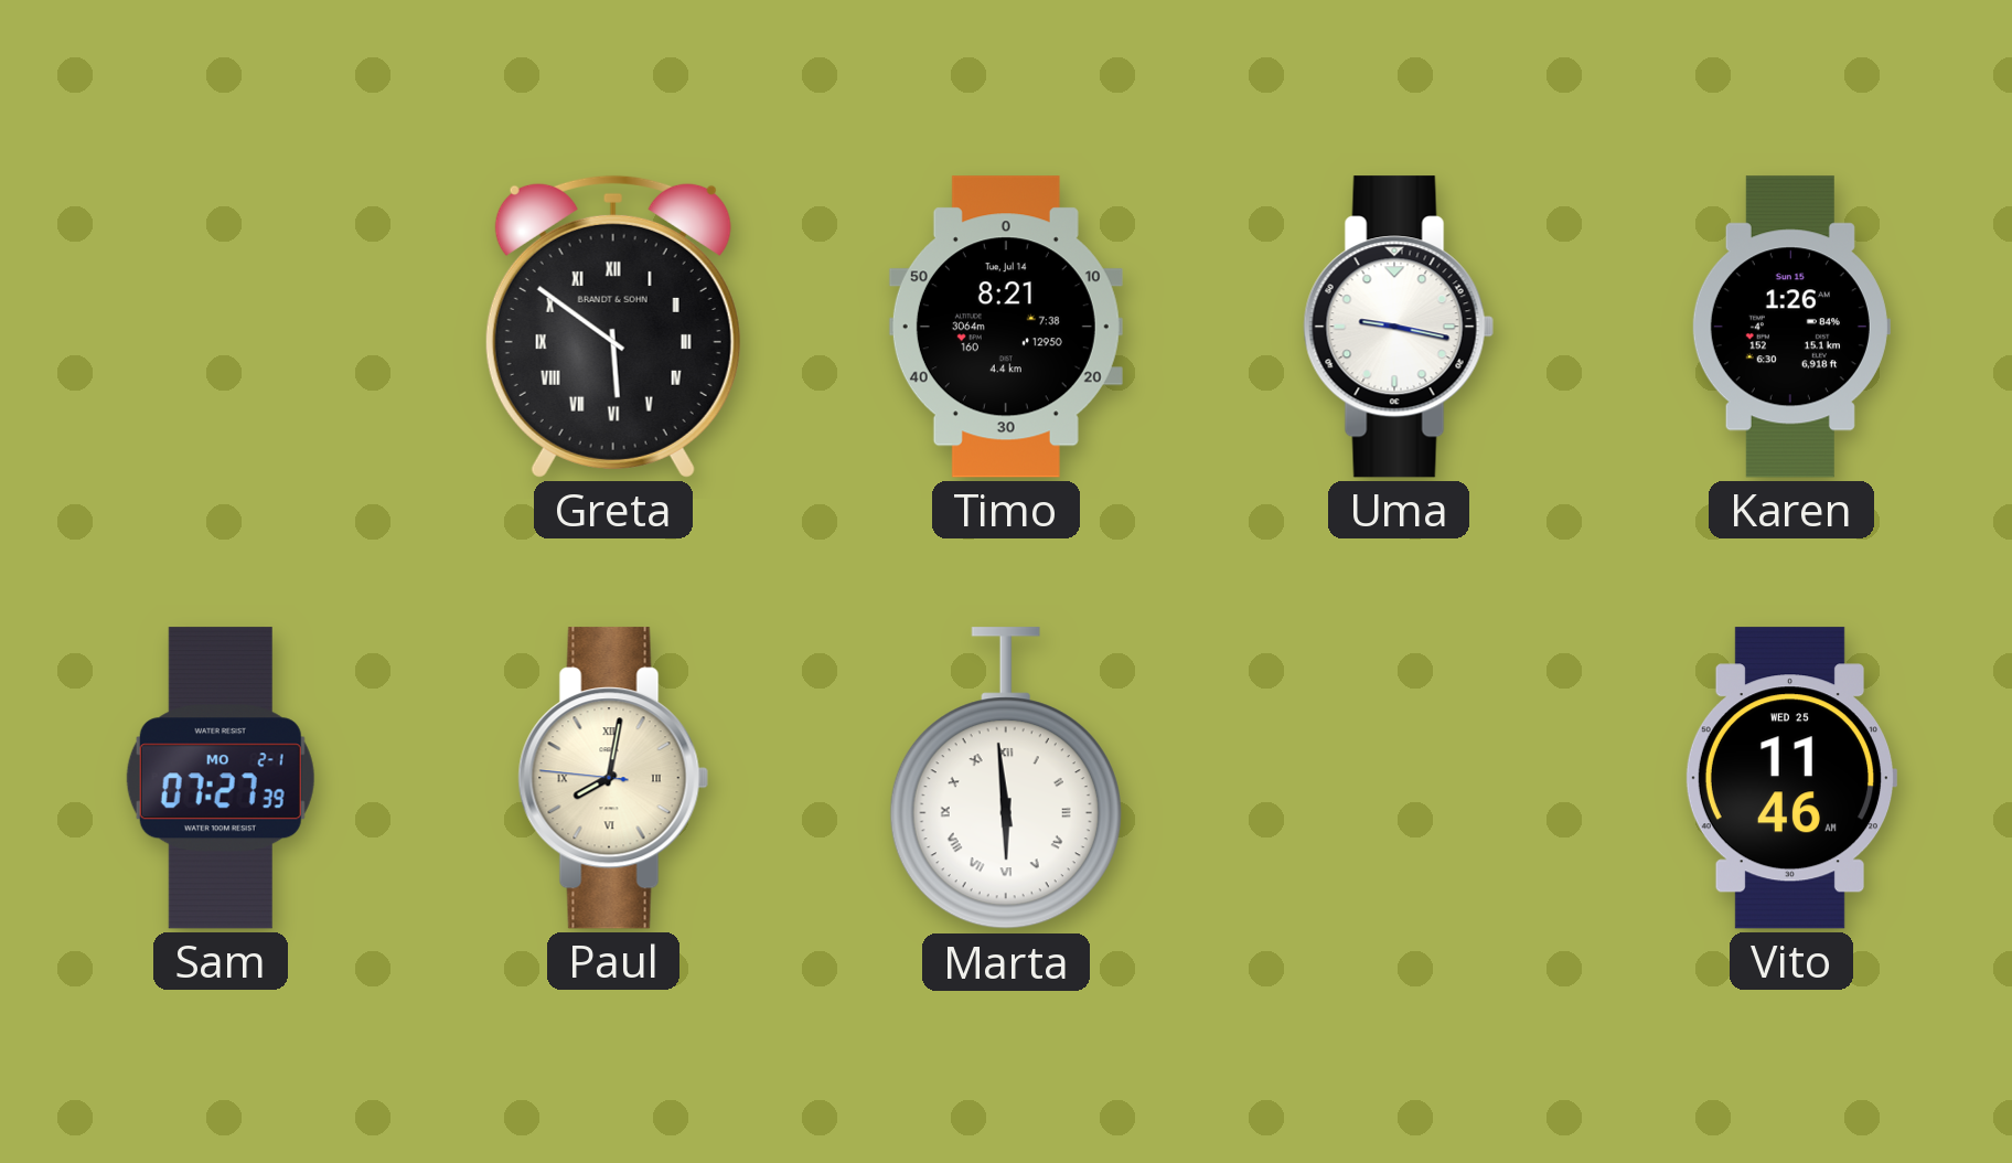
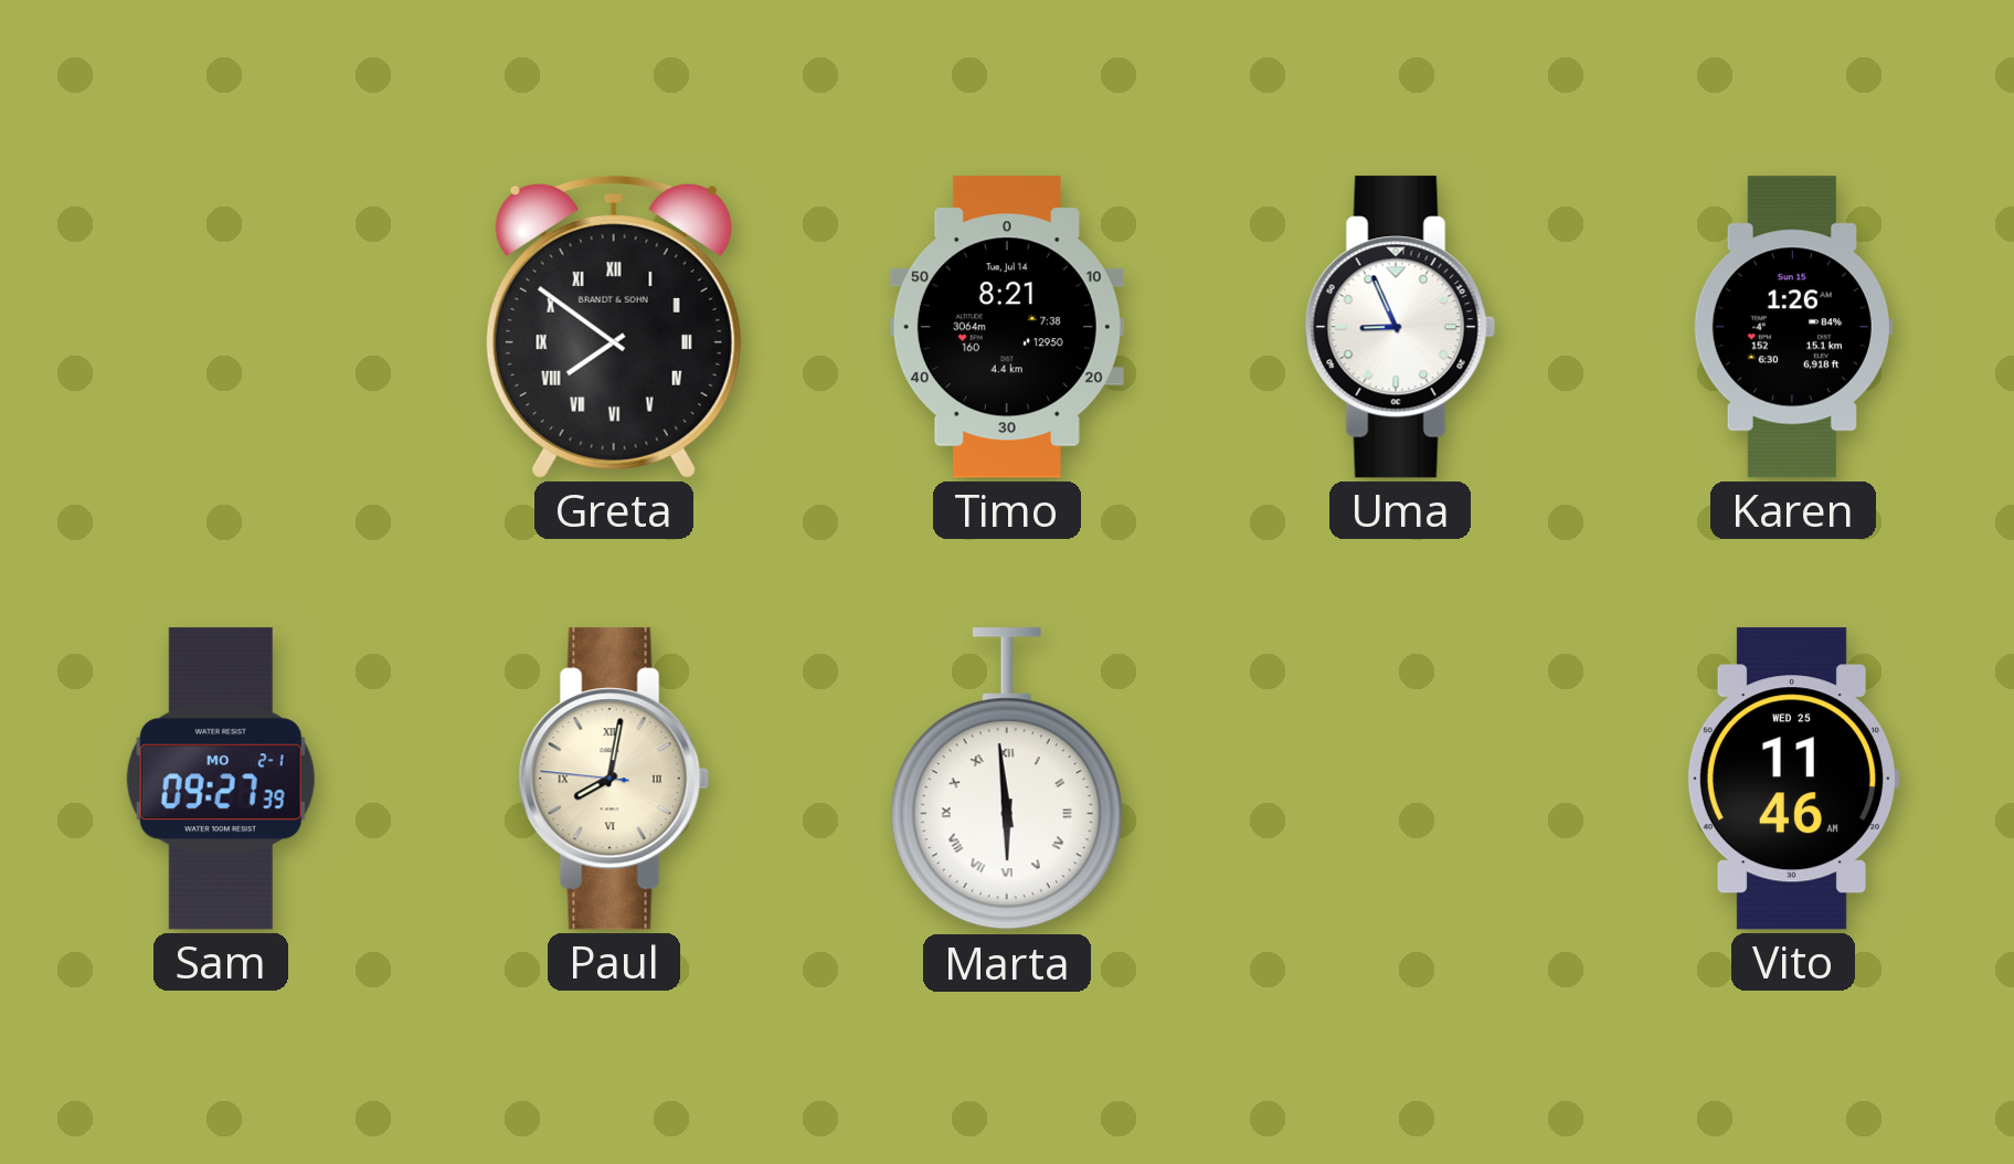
Greta: 5:51 -> 7:51 (614, 327)
Uma: 9:17 -> 8:56 (1400, 327)
Sam: 07:27 -> 09:27 (221, 779)
